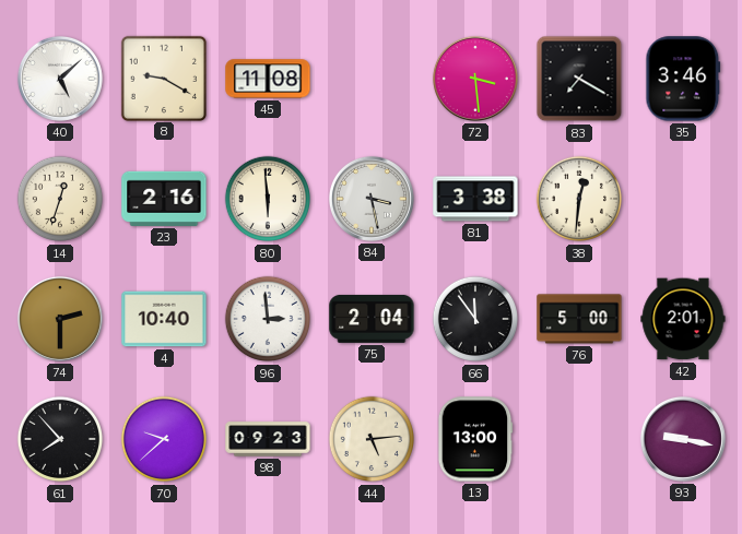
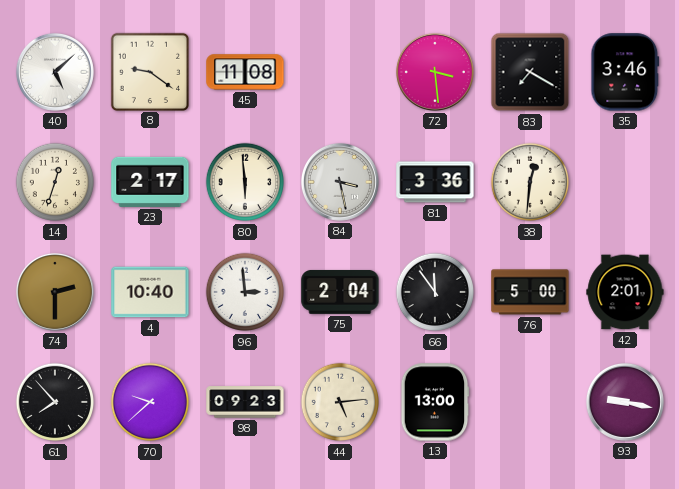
8: 9:20 -> 9:21 (149, 71)
23: 2:16 -> 2:17 (150, 182)
81: 3:38 -> 3:36 (435, 182)
